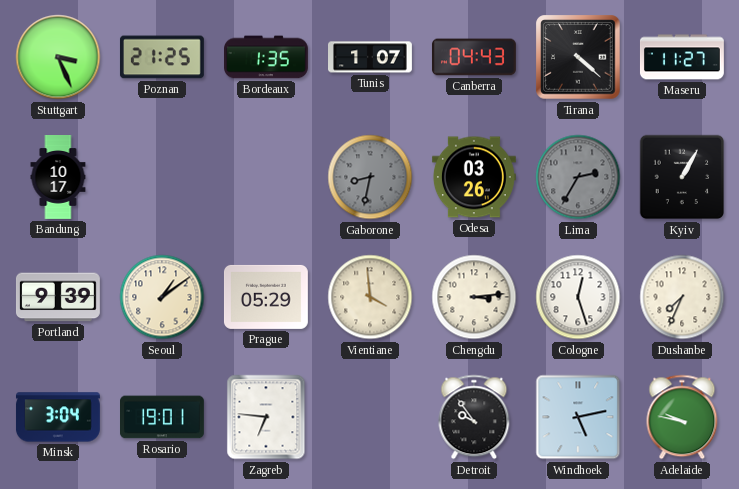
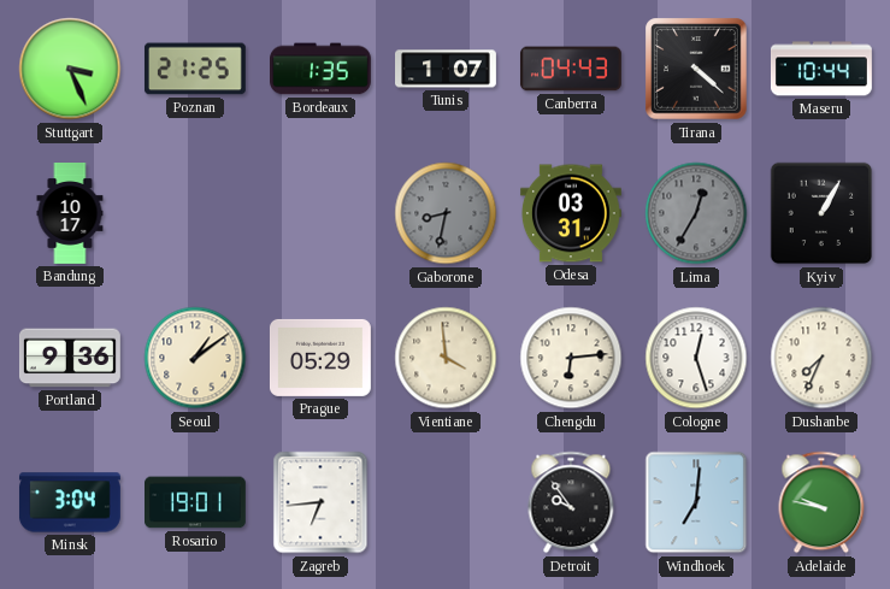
Maseru: 11:27 -> 10:44 (821, 69)
Odesa: 03:26 -> 03:31 (571, 213)
Lima: 2:35 -> 12:35 (696, 213)
Portland: 9:39 -> 9:36 (70, 358)
Chengdu: 3:14 -> 6:14 (571, 358)
Zagreb: 6:46 -> 6:44 (320, 502)
Windhoek: 5:13 -> 7:01 (696, 502)
